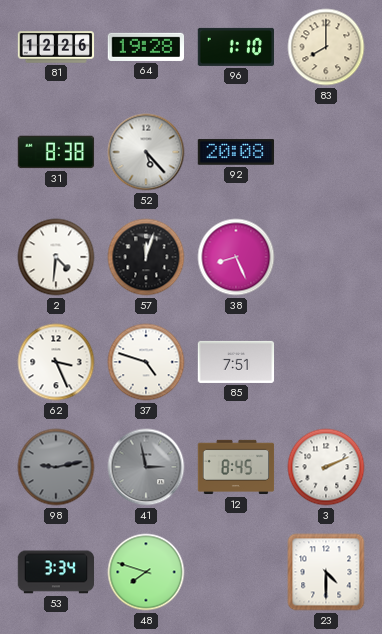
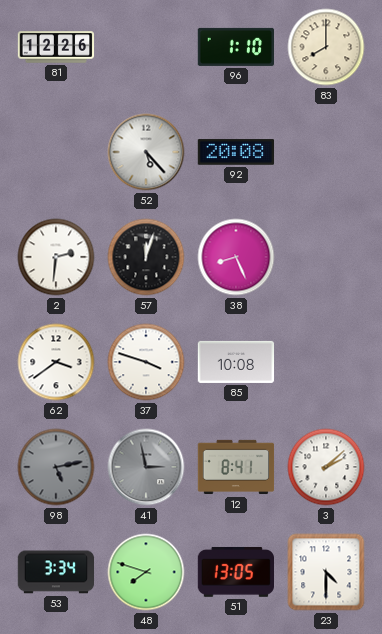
64: 19:28 -> none (145, 47)
31: 8:38 -> none (56, 152)
2: 4:31 -> 2:31 (56, 257)
62: 3:26 -> 3:39 (56, 362)
37: 4:48 -> 3:48 (146, 362)
85: 7:51 -> 10:08 (236, 362)
98: 9:13 -> 5:13 (56, 467)
12: 8:45 -> 8:41 (236, 467)
3: 2:11 -> 2:08 (326, 467)
51: none -> 13:05 (235, 572)
